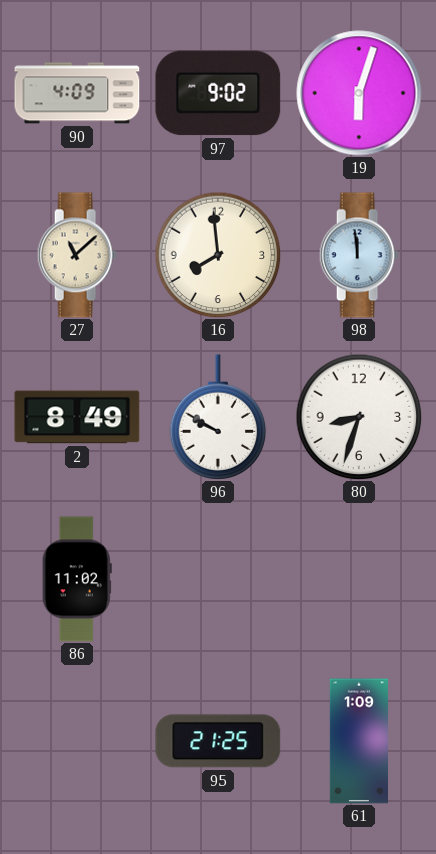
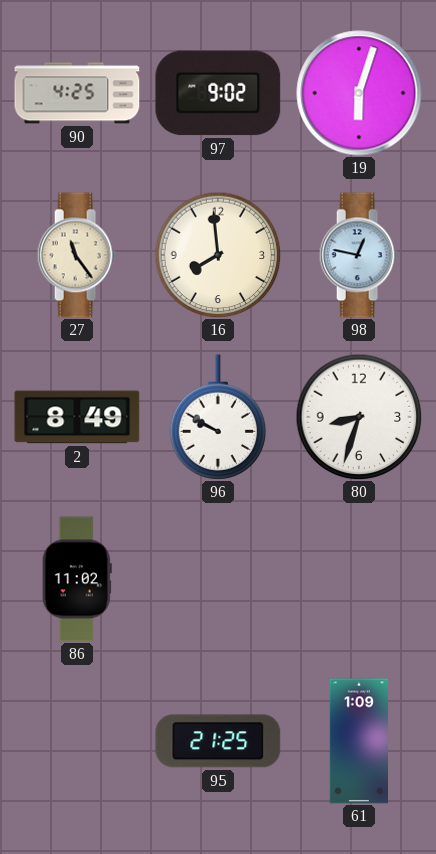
90: 4:09 -> 4:25 (77, 93)
27: 11:08 -> 11:24 (77, 255)
98: 11:59 -> 12:47 (359, 255)
